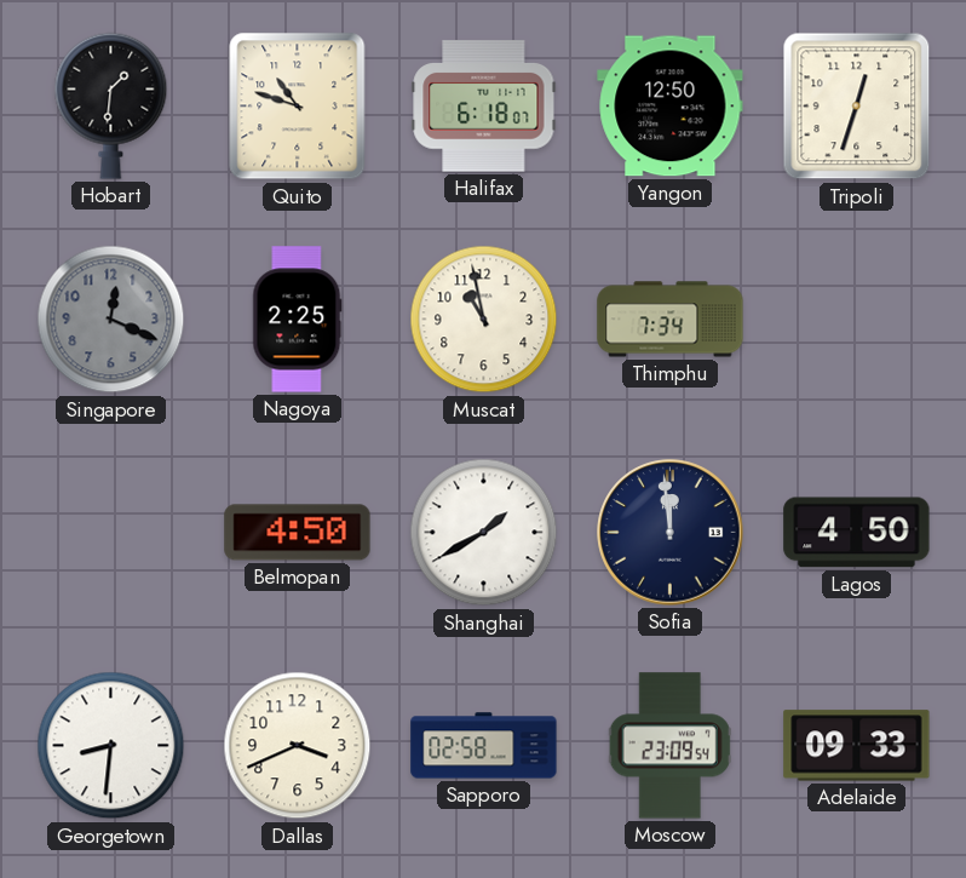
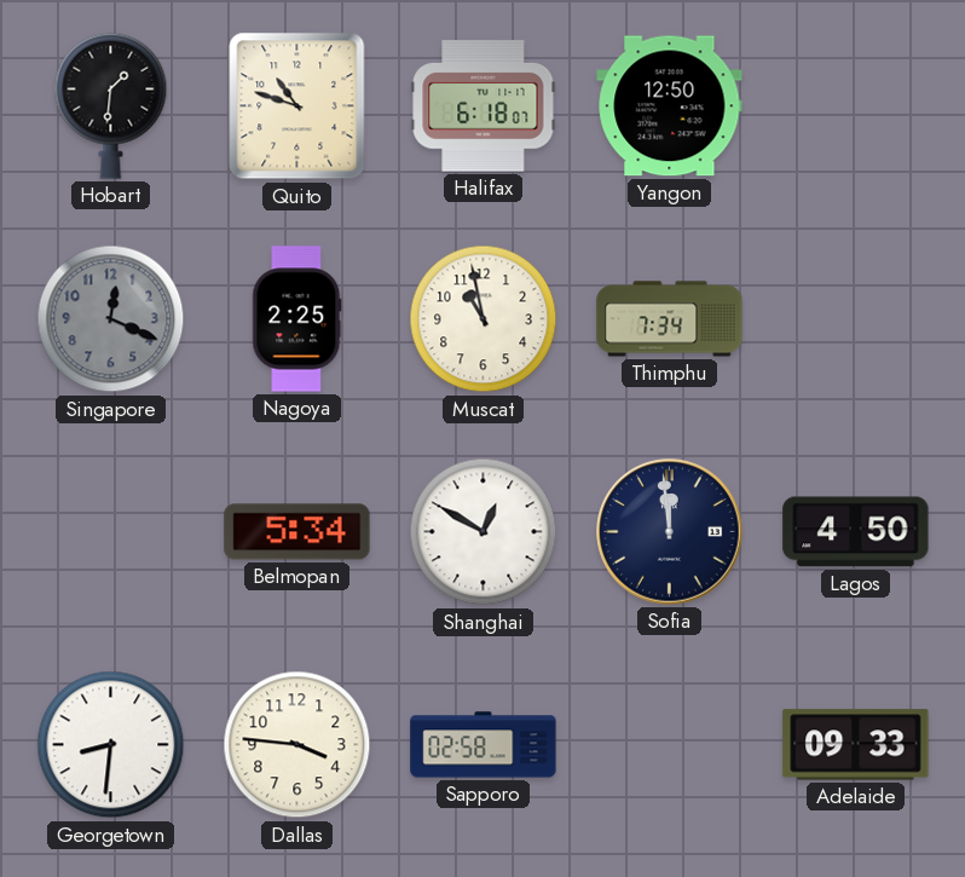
Tripoli: 12:33 -> none (857, 107)
Belmopan: 4:50 -> 5:34 (297, 532)
Shanghai: 1:40 -> 12:50 (484, 532)
Dallas: 3:41 -> 3:46 (297, 745)
Moscow: 23:09 -> none (669, 746)
